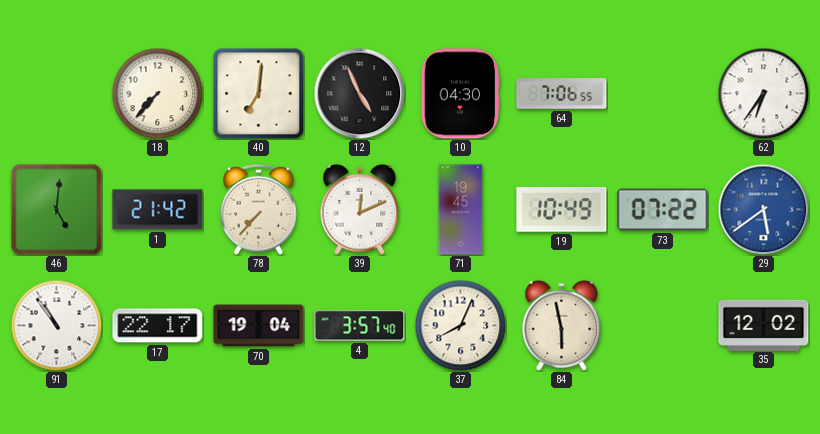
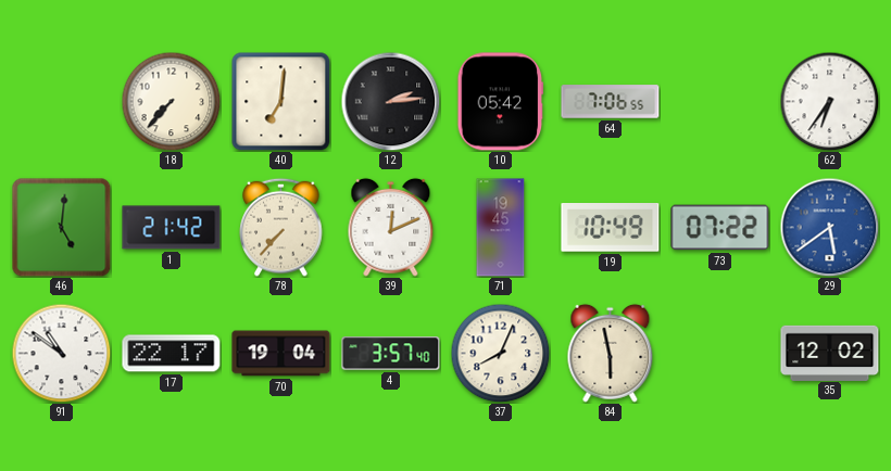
12: 4:56 -> 2:14 (390, 101)
10: 04:30 -> 05:42 (501, 102)
91: 10:54 -> 10:51 (61, 353)
